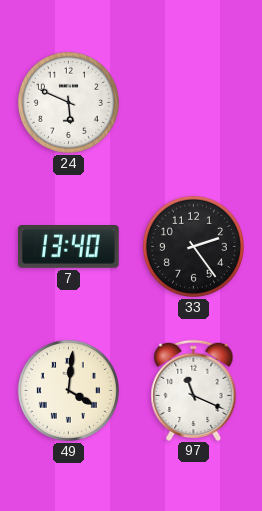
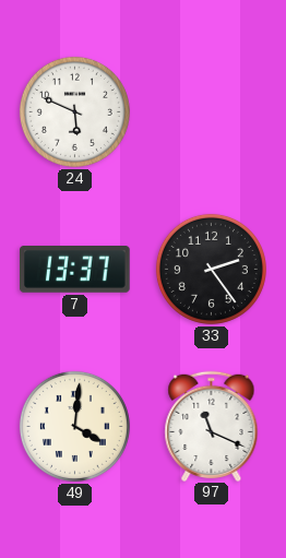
7: 13:40 -> 13:37 (75, 270)
